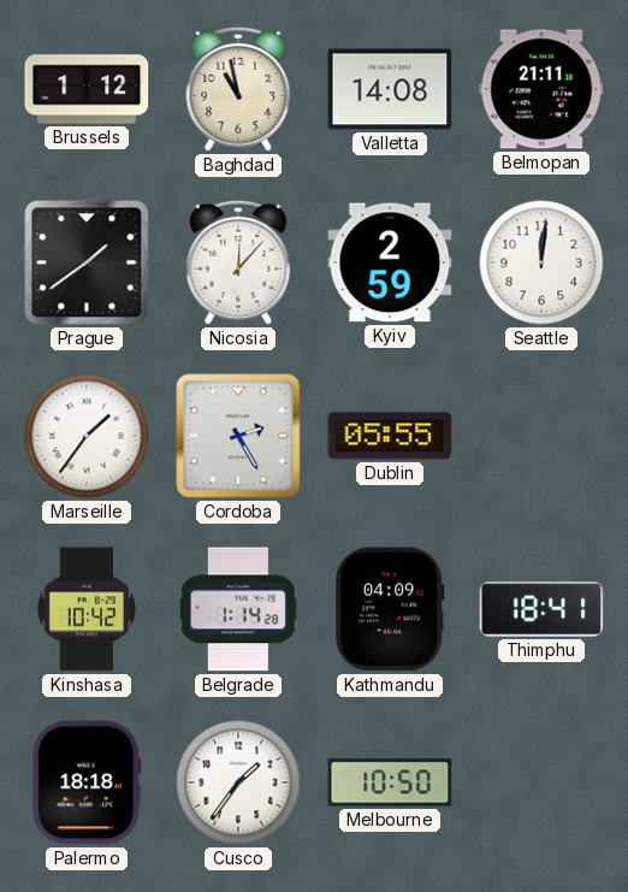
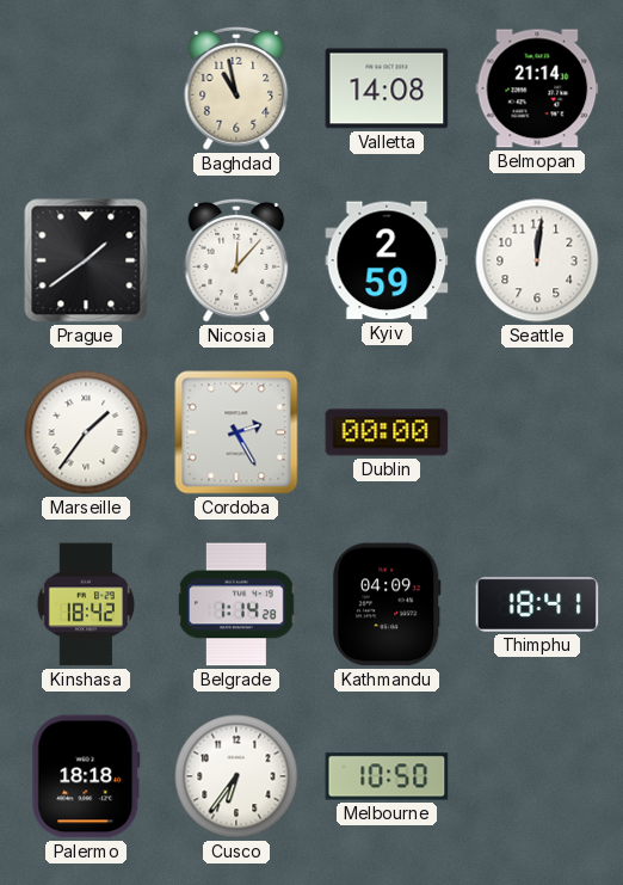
Brussels: 1:12 -> none (87, 89)
Belmopan: 21:11 -> 21:14 (537, 88)
Dublin: 05:55 -> 00:00 (387, 432)
Kinshasa: 10:42 -> 18:42 (85, 604)
Cusco: 1:36 -> 6:36 (236, 776)
